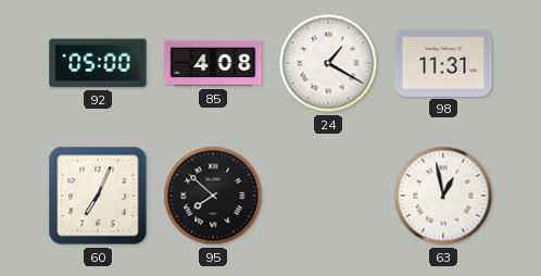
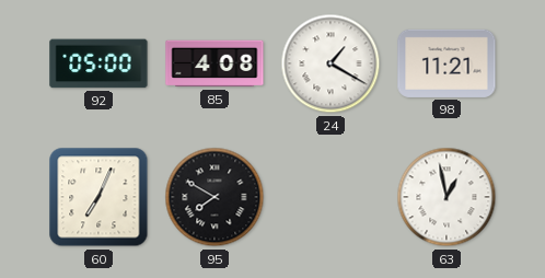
98: 11:31 -> 11:21 (447, 63)
95: 7:52 -> 7:50 (214, 197)
